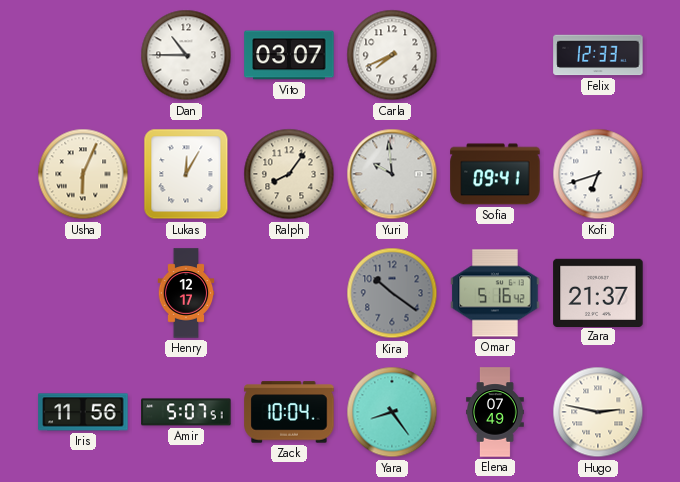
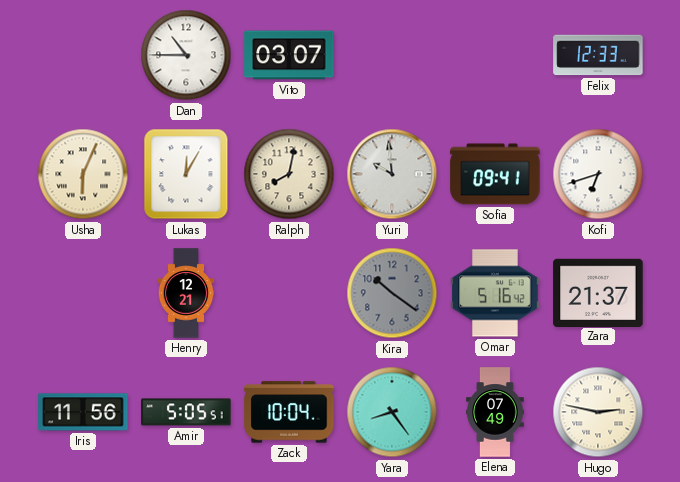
Carla: 7:41 -> none (392, 55)
Ralph: 8:06 -> 8:02 (289, 174)
Henry: 12:17 -> 12:21 (186, 293)
Amir: 5:07 -> 5:05 (186, 412)
